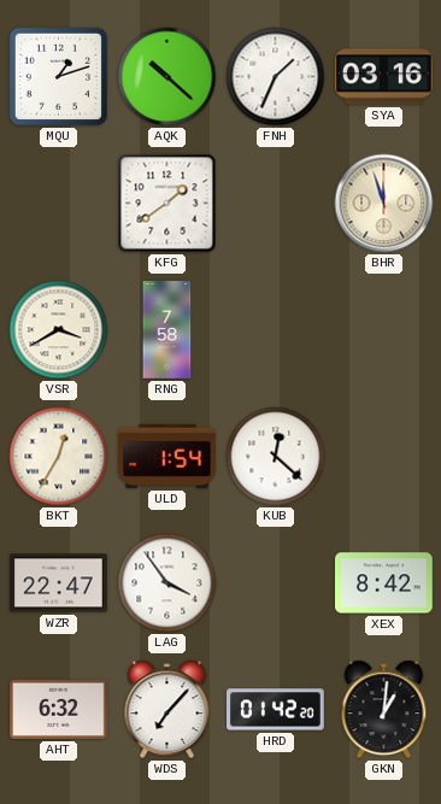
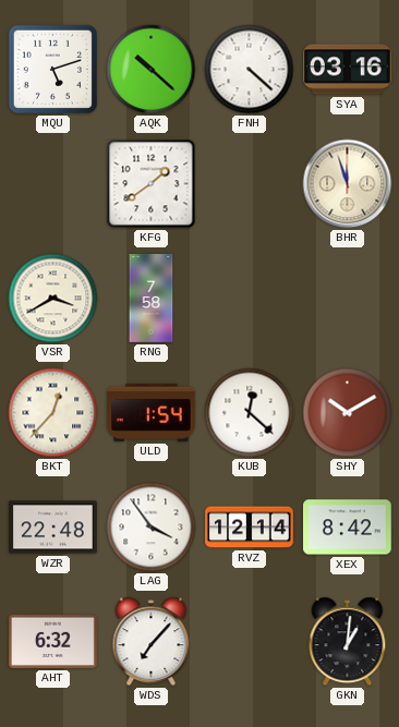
MQU: 1:12 -> 5:12 (52, 69)
FNH: 1:34 -> 4:22 (250, 70)
BKT: 12:35 -> 12:37 (53, 413)
SHY: none -> 10:10 (348, 413)
WZR: 22:47 -> 22:48 (53, 528)
RVZ: none -> 12:14 (250, 528)
HRD: 01:42 -> none (276, 710)
